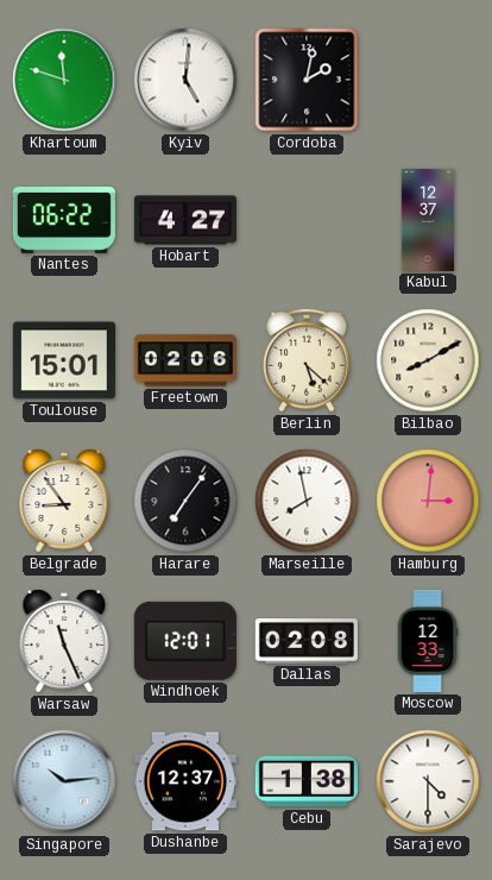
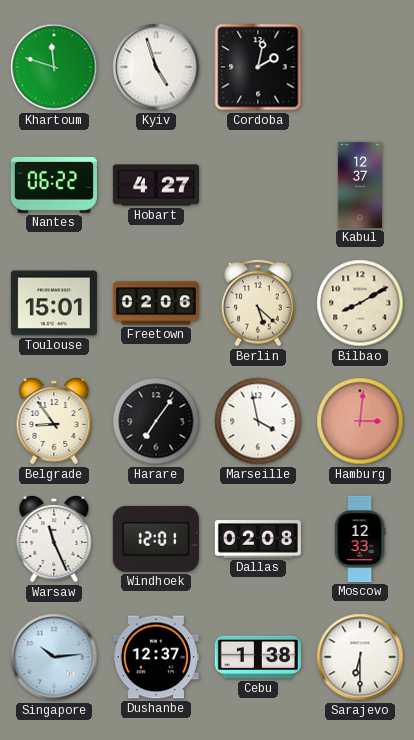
Kyiv: 5:01 -> 4:57 (156, 67)
Marseille: 7:58 -> 3:58 (258, 421)
Sarajevo: 4:30 -> 6:30 (360, 657)
